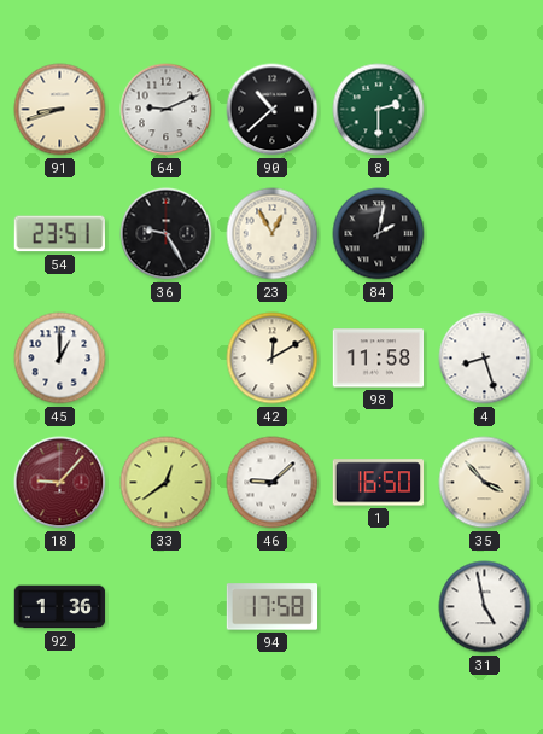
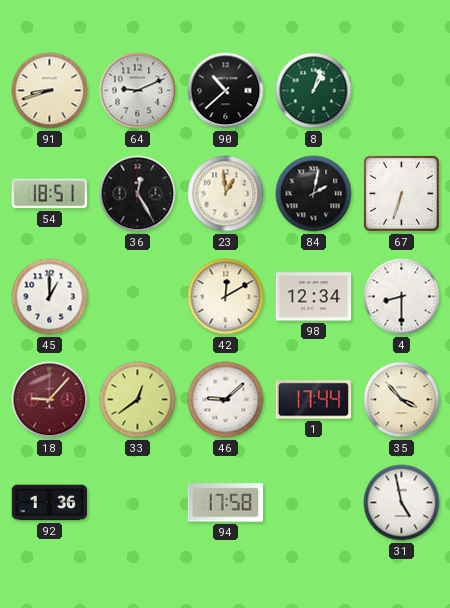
8: 2:30 -> 1:03 (314, 91)
54: 23:51 -> 18:51 (50, 194)
36: 9:25 -> 12:25 (138, 194)
23: 12:55 -> 12:59 (226, 194)
67: none -> 6:33 (401, 193)
98: 11:58 -> 12:34 (314, 297)
4: 8:27 -> 8:30 (402, 297)
1: 16:50 -> 17:44 (314, 400)
